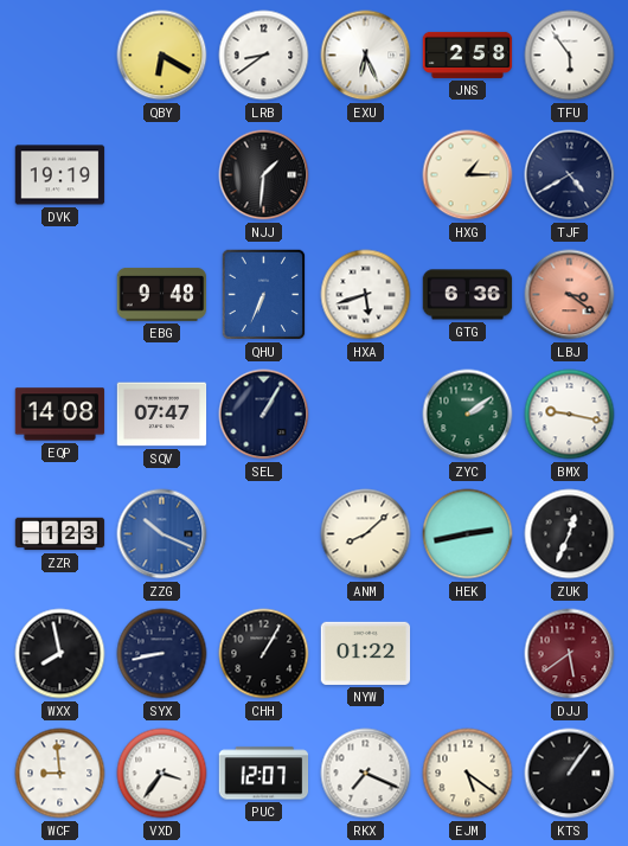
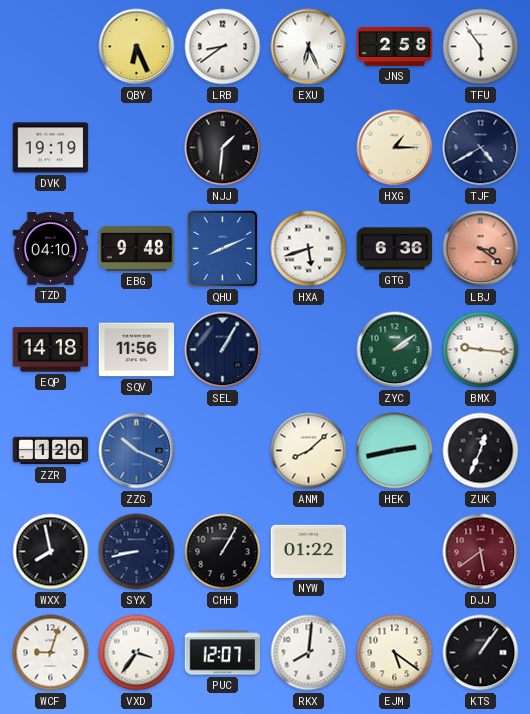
QBY: 6:20 -> 6:26 (137, 47)
TZD: none -> 04:10 (51, 249)
QHU: 6:34 -> 8:11 (223, 249)
EQP: 14:08 -> 14:18 (51, 350)
SQV: 07:47 -> 11:56 (137, 350)
BMX: 9:17 -> 9:16 (481, 350)
ZZR: 1:23 -> 1:20 (51, 451)
WCF: 8:59 -> 9:03 (51, 653)
RKX: 7:19 -> 8:01 (309, 653)
